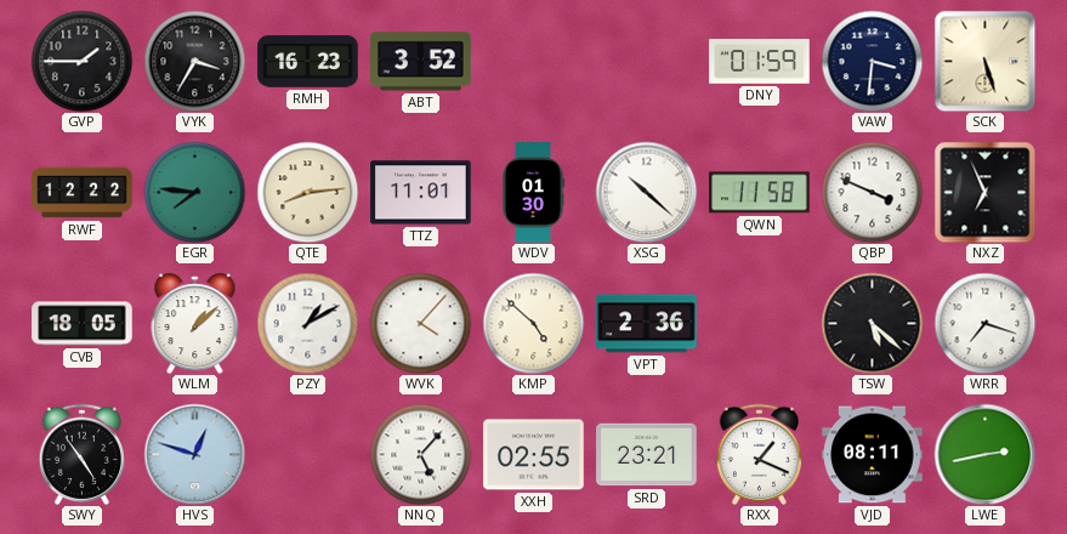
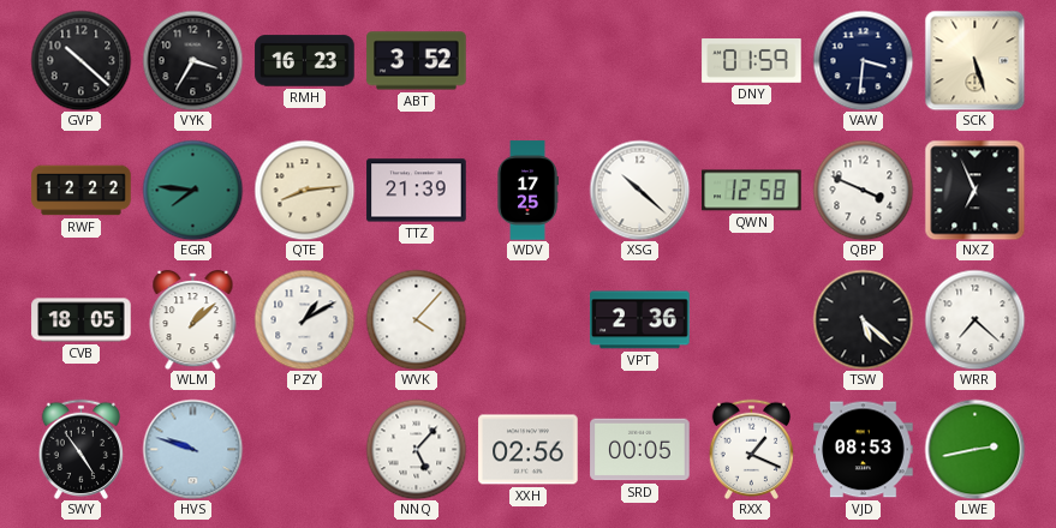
GVP: 1:45 -> 10:22 (80, 60)
TTZ: 11:01 -> 21:39 (417, 191)
WDV: 01:30 -> 17:25 (527, 191)
QWN: 11:58 -> 12:58 (752, 191)
KMP: 4:52 -> none (533, 323)
WRR: 7:18 -> 7:22 (974, 319)
HVS: 12:48 -> 9:48 (192, 449)
XXH: 02:55 -> 02:56 (529, 450)
SRD: 23:21 -> 00:05 (640, 450)
VJD: 08:11 -> 08:53 (864, 450)
